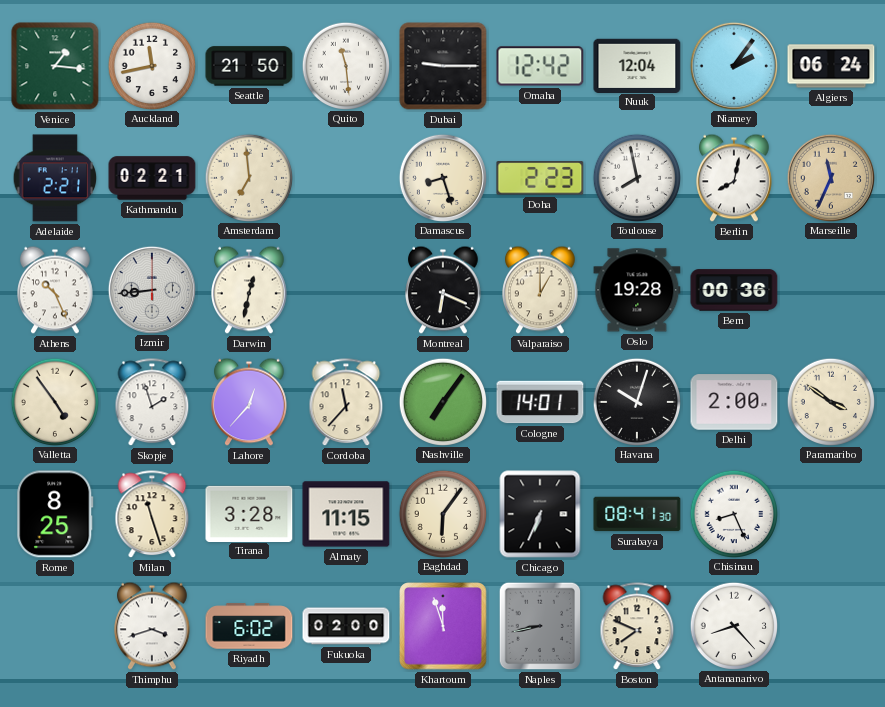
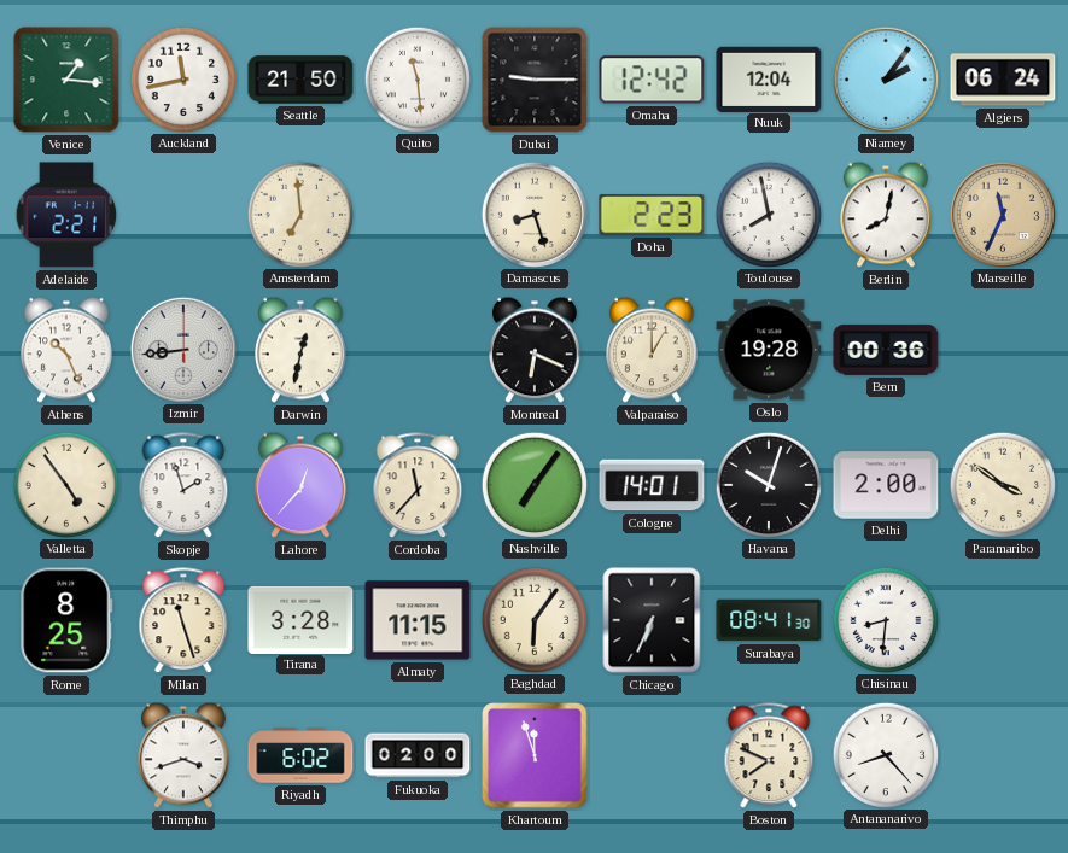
Kathmandu: 02:21 -> none (152, 178)
Chisinau: 8:26 -> 8:31 (885, 619)
Naples: 8:43 -> none (540, 626)
